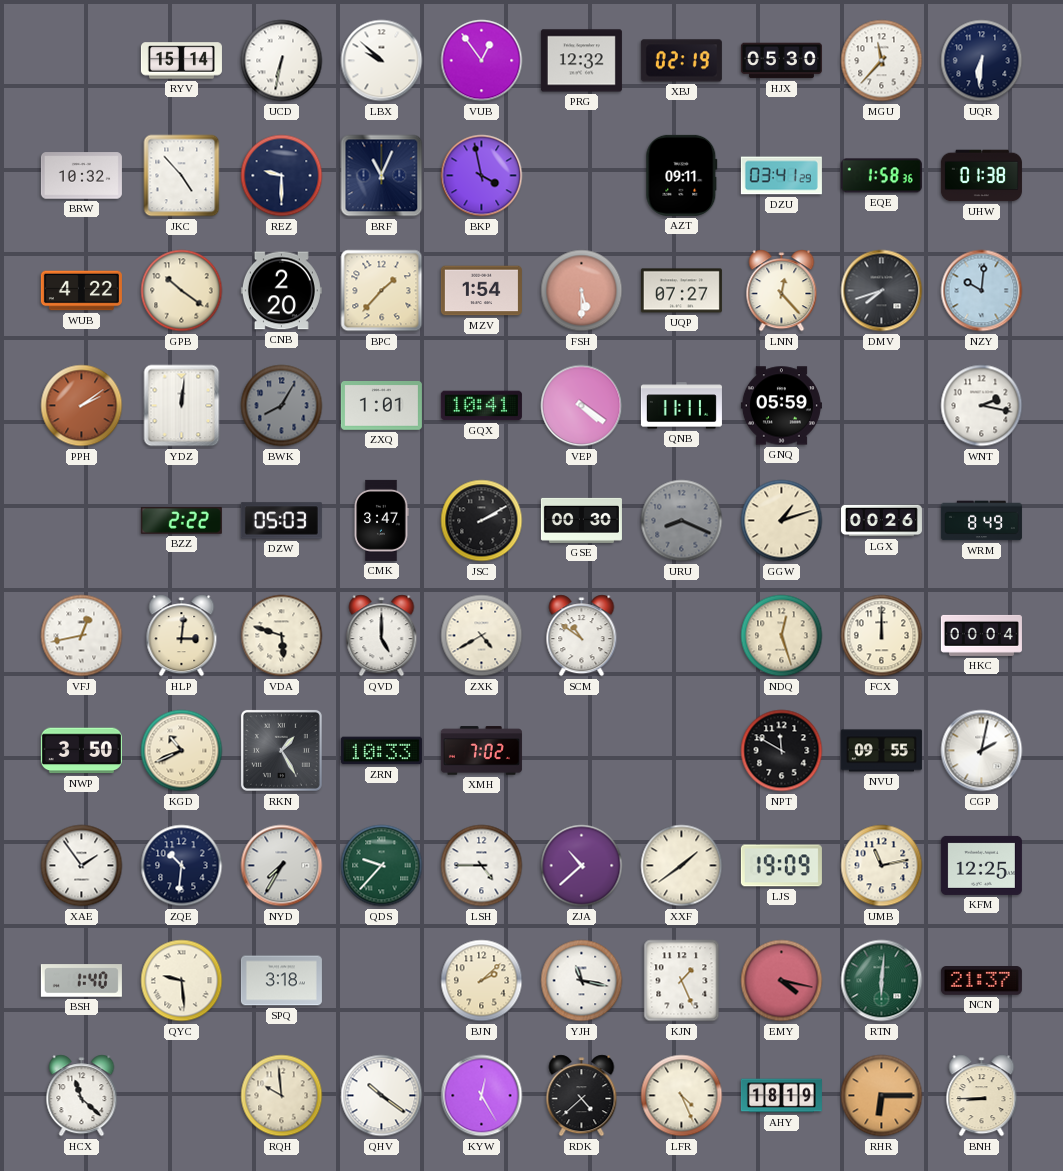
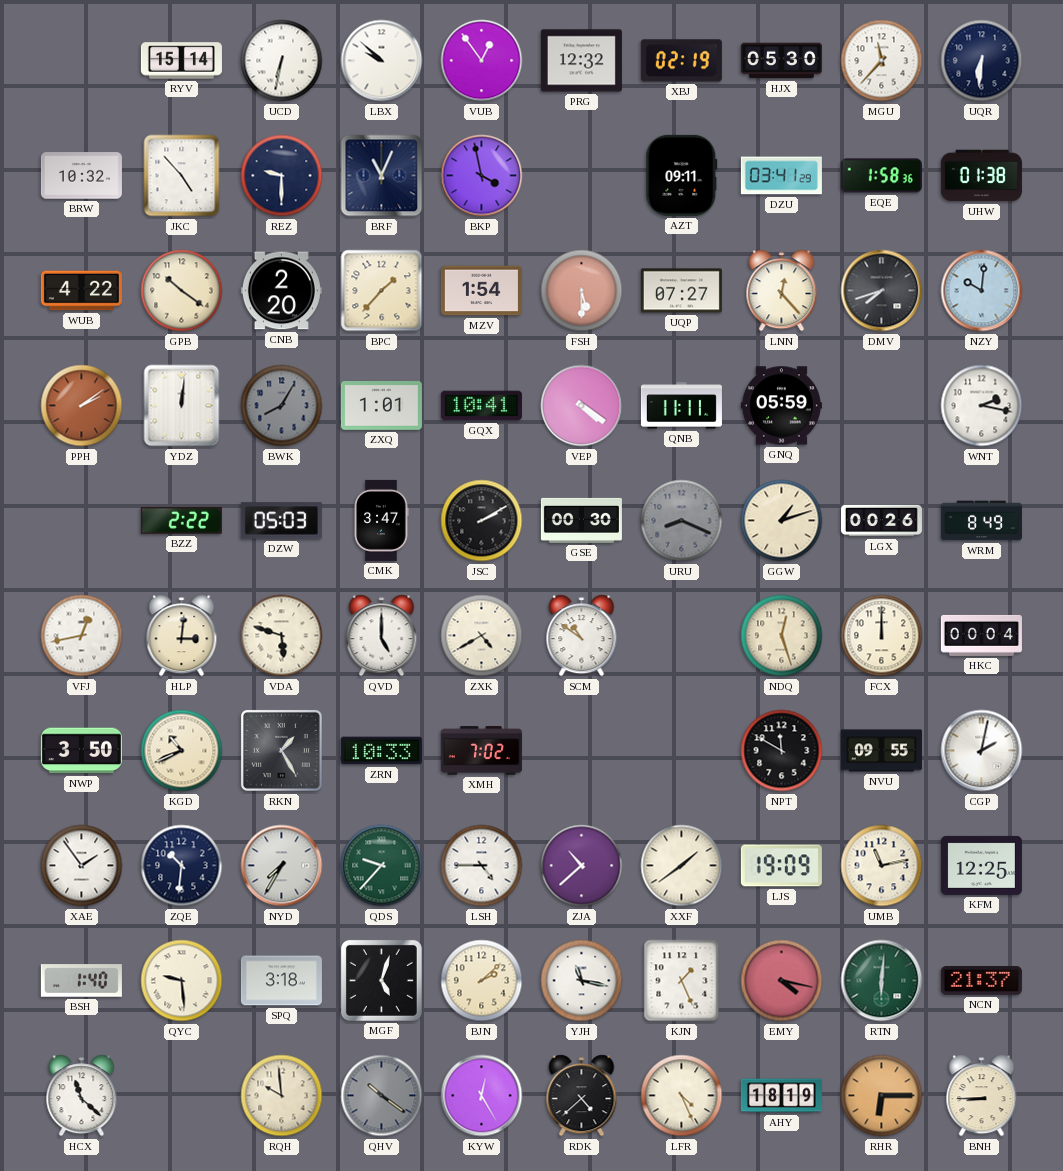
MGF: none -> 5:03 (381, 980)
QHV dial: white -> grey (382, 1096)
